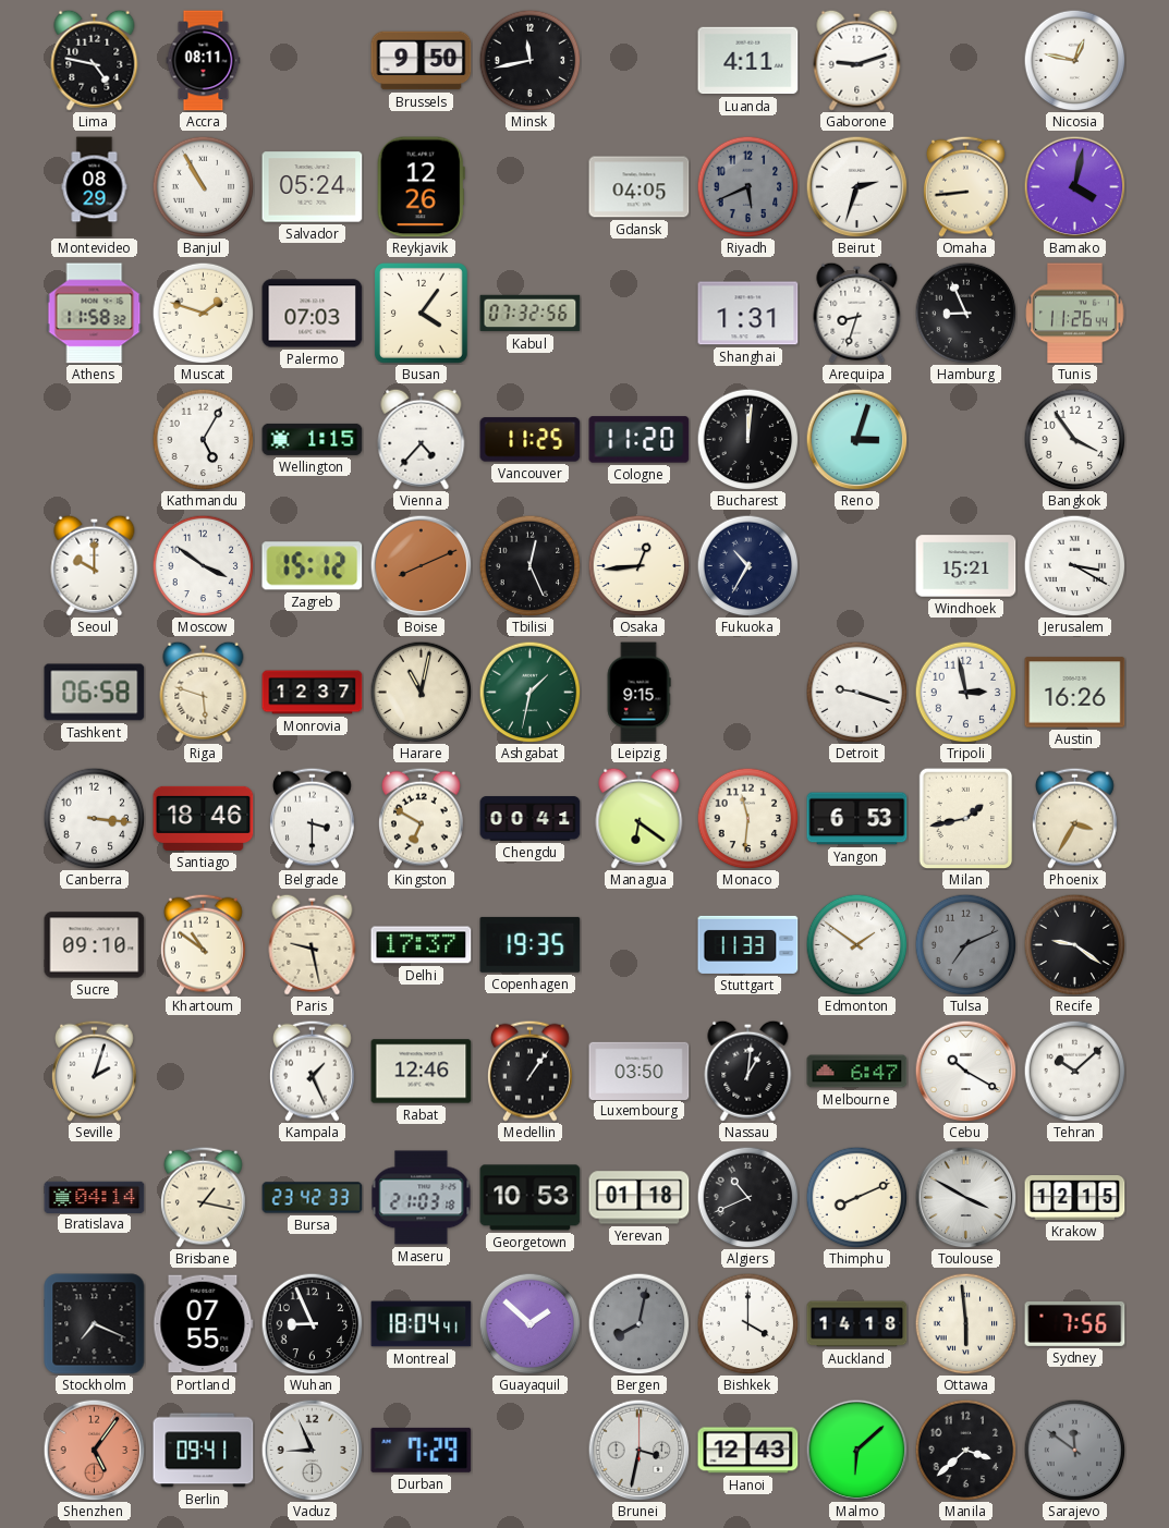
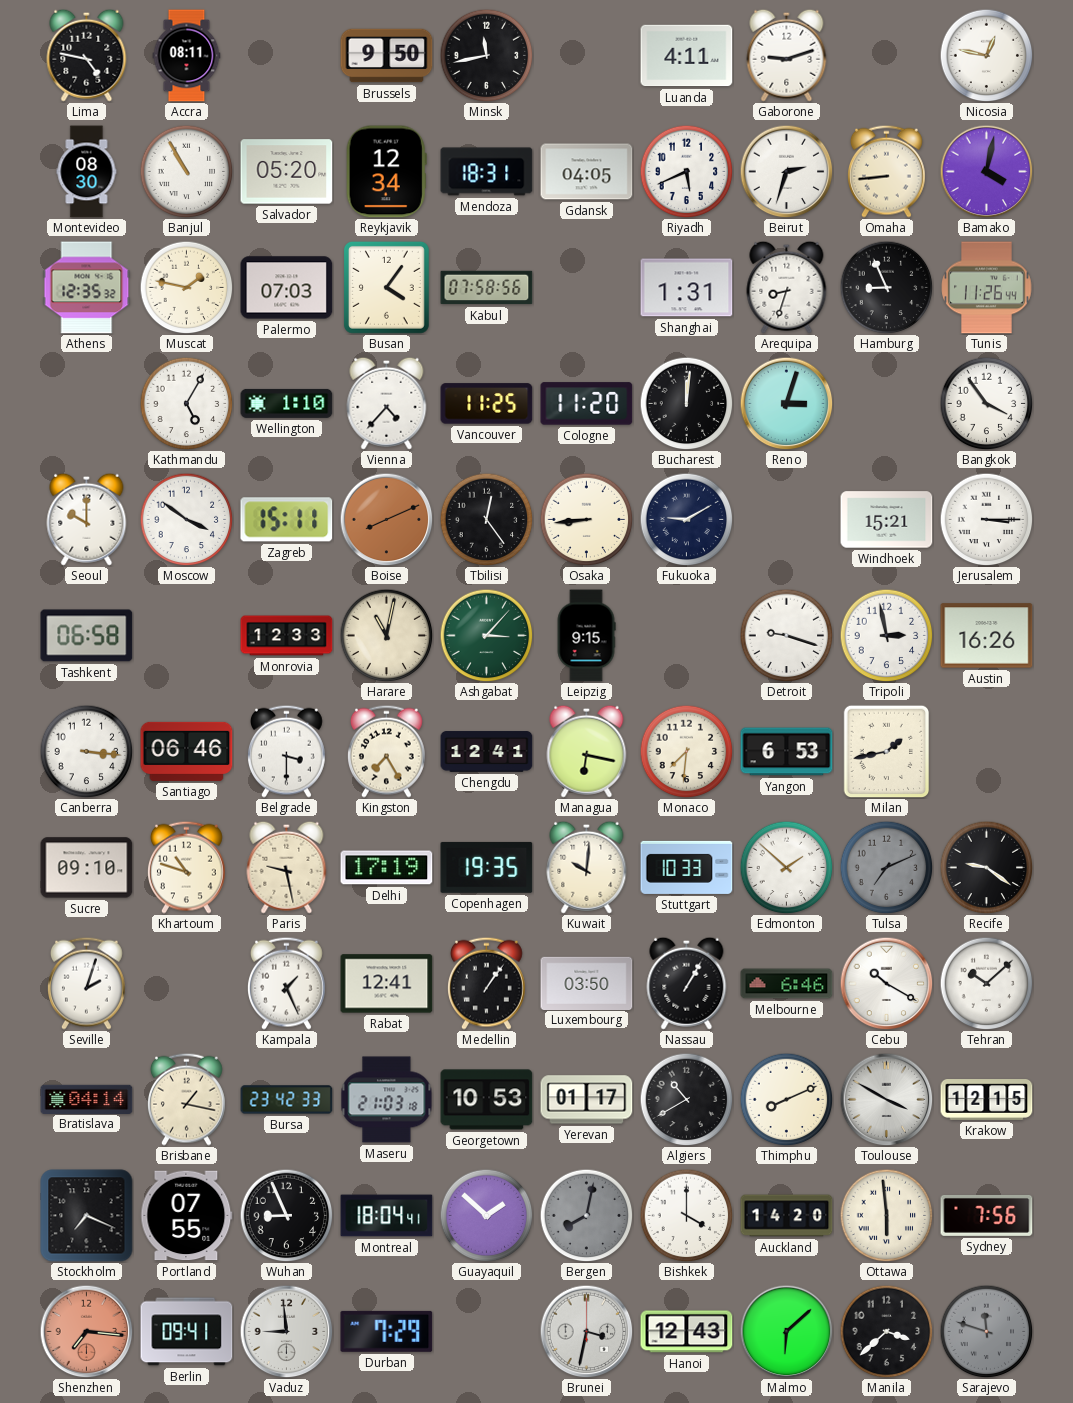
Montevideo: 08:29 -> 08:30 (87, 172)
Salvador: 05:24 -> 05:20 (287, 172)
Reykjavik: 12:26 -> 12:34 (386, 172)
Mendoza: none -> 18:31 (487, 172)
Riyadh dial: grey -> white (686, 171)
Athens: 11:58 -> 12:35 (87, 288)
Muscat: 1:48 -> 1:47 (186, 287)
Kabul: 07:32 -> 07:58 (487, 288)
Wellington: 1:15 -> 1:10 (287, 403)
Zagreb: 15:12 -> 15:11 (287, 520)
Tbilisi: 12:26 -> 12:24 (486, 519)
Osaka: 12:44 -> 8:44 (586, 519)
Fukuoka: 10:35 -> 9:10 (686, 519)
Jerusalem: 3:20 -> 3:15 (986, 519)
Riga: 5:48 -> none (204, 692)
Monrovia: 12:37 -> 12:33 (287, 636)
Ashgabat: 1:32 -> 3:07 (486, 635)
Santiago: 18:46 -> 06:46 (187, 751)
Kingston: 6:50 -> 7:25 (386, 751)
Chengdu: 00:41 -> 12:41 (487, 752)
Managua: 6:21 -> 6:17 (587, 751)
Monaco: 11:31 -> 7:31 (686, 751)
Phoenix: 3:35 -> none (1074, 818)
Khartoum: 10:51 -> 10:48 (186, 867)
Delhi: 17:37 -> 17:19 (387, 868)
Kuwait: none -> 10:01 (587, 867)
Stuttgart: 11:33 -> 10:33 (687, 867)
Edmonton: 1:51 -> 1:52 (786, 867)
Rabat: 12:46 -> 12:41 (387, 984)
Nassau: 1:01 -> 1:05 (687, 983)
Melbourne: 6:47 -> 6:46 (787, 984)
Yerevan: 01:18 -> 01:17 (587, 1100)
Algiers: 10:41 -> 10:40 (686, 1099)
Auckland: 14:18 -> 14:20 (787, 1216)
Shenzhen: 5:06 -> 7:16 (86, 1331)
Vaduz: 8:56 -> 8:59 (286, 1331)
Sarajevo: 11:51 -> 11:48 (986, 1331)
